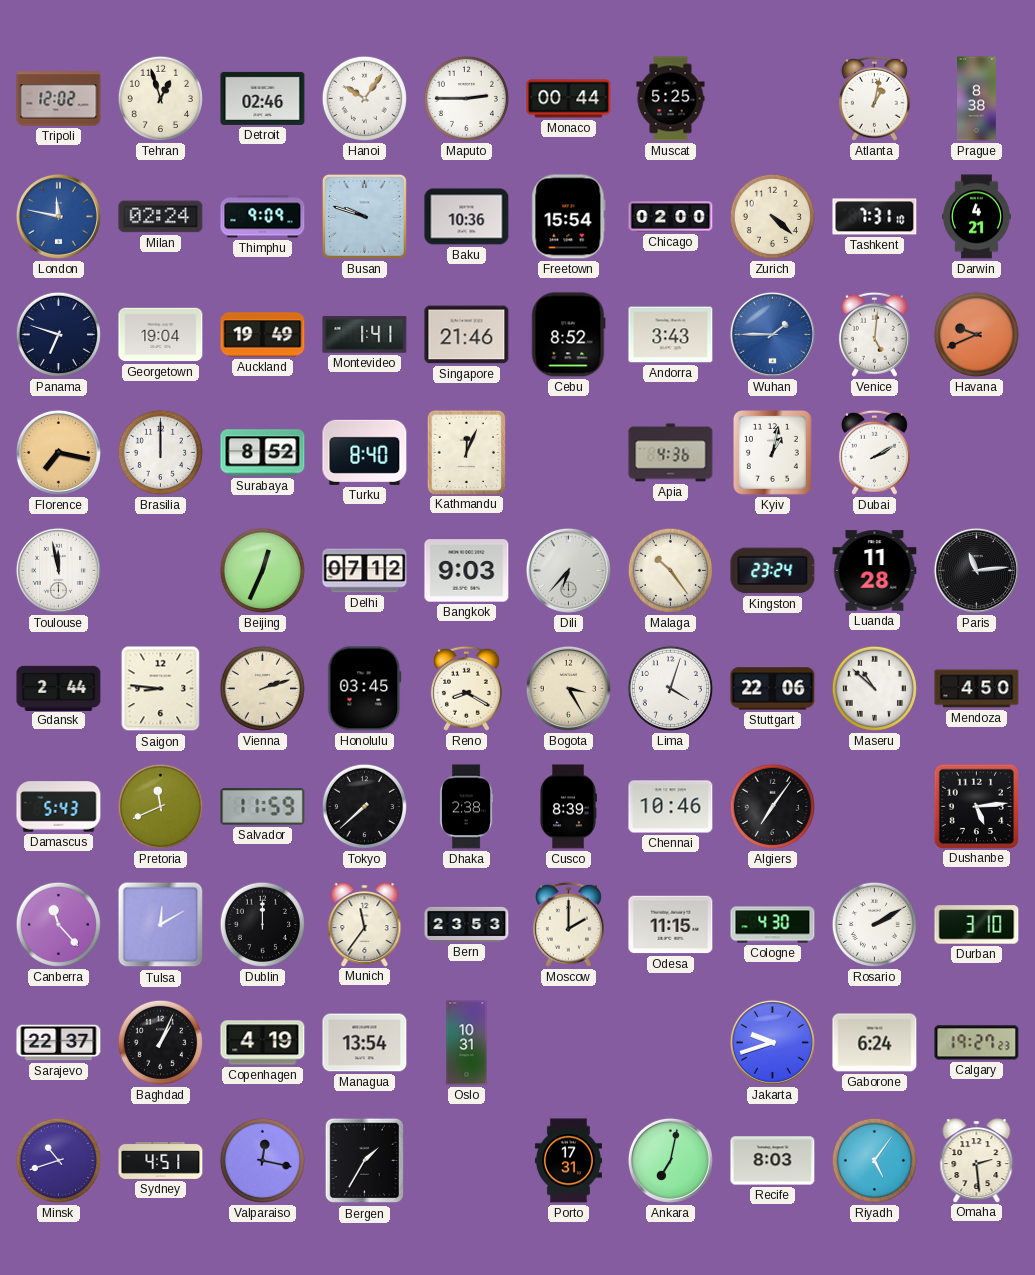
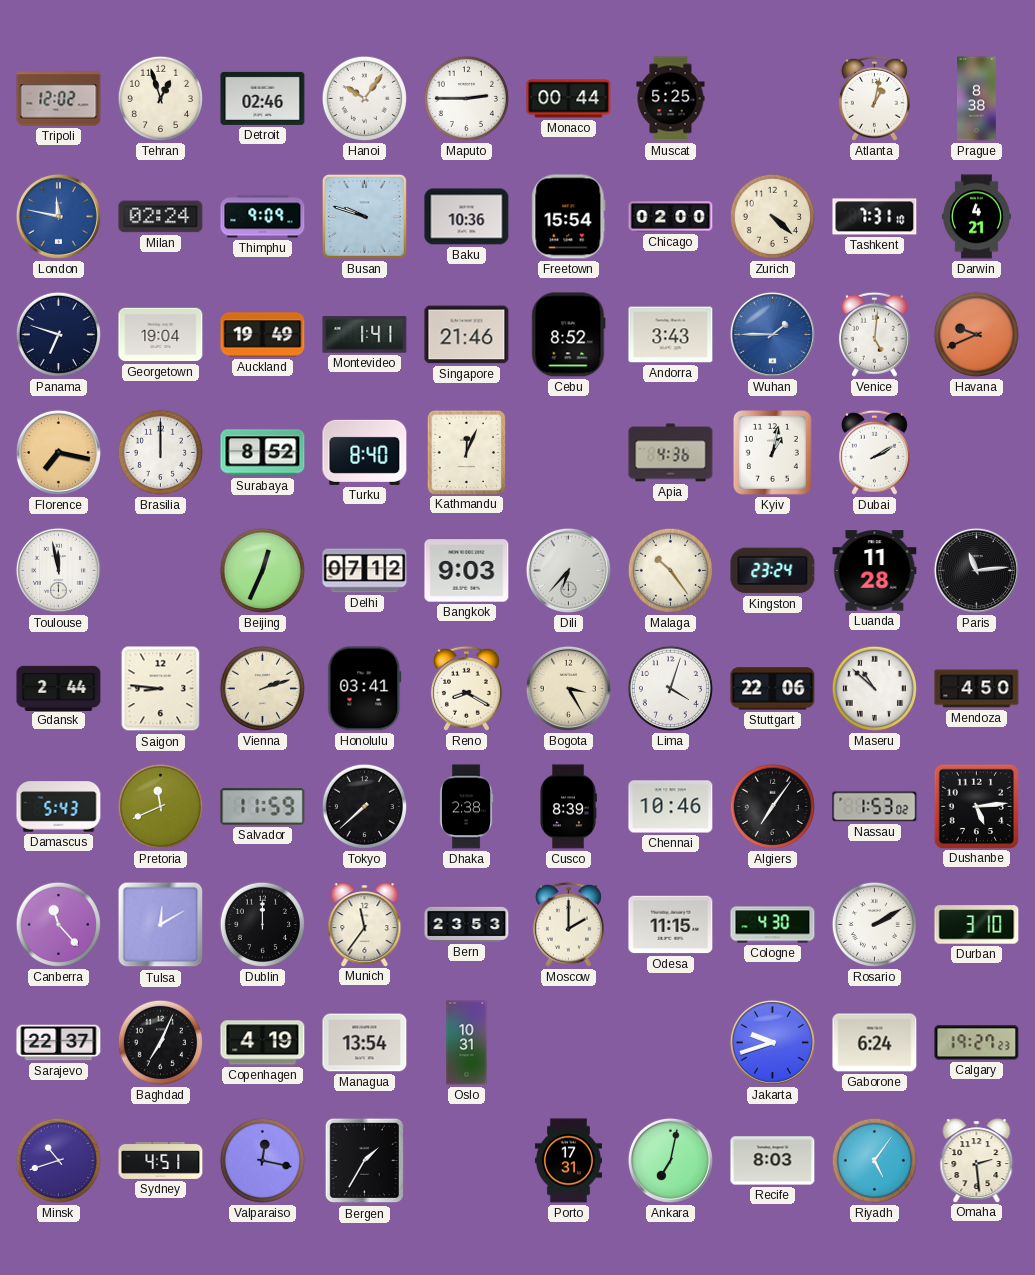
Honolulu: 03:45 -> 03:41 (365, 689)
Nassau: none -> 1:53 (875, 807)
Baghdad: 1:04 -> 7:04 (160, 1042)
